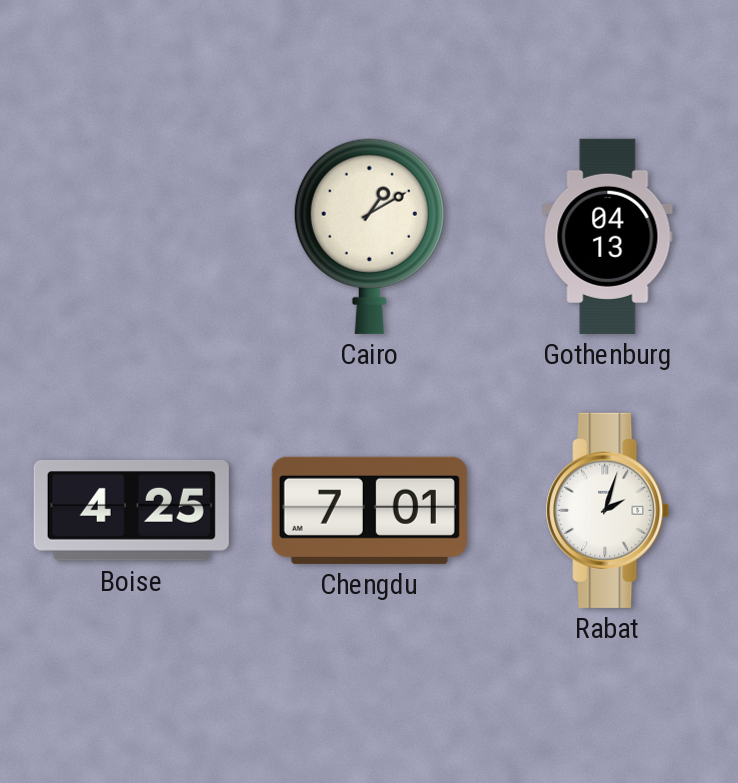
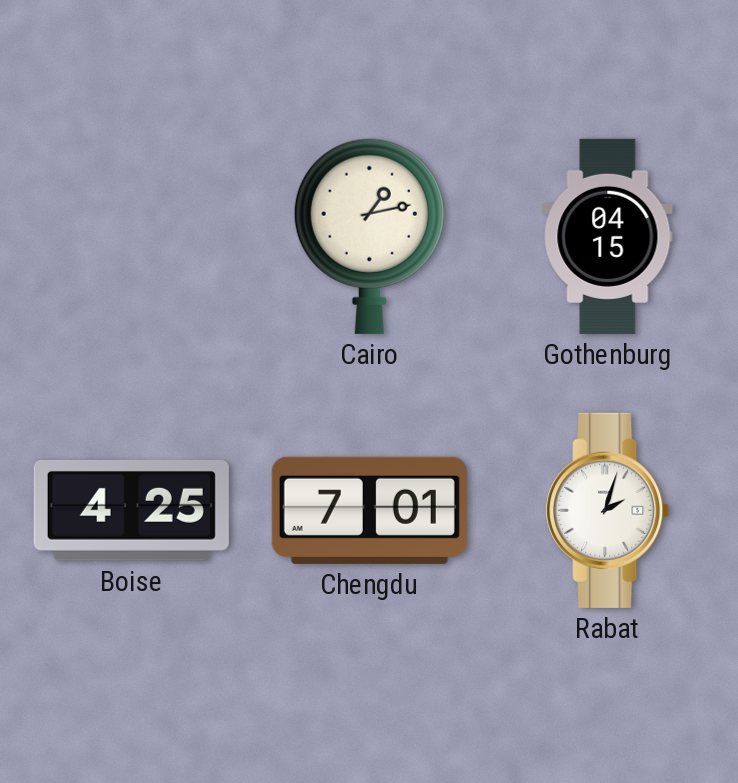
Cairo: 1:10 -> 1:13 (369, 236)
Gothenburg: 04:13 -> 04:15 (608, 236)
